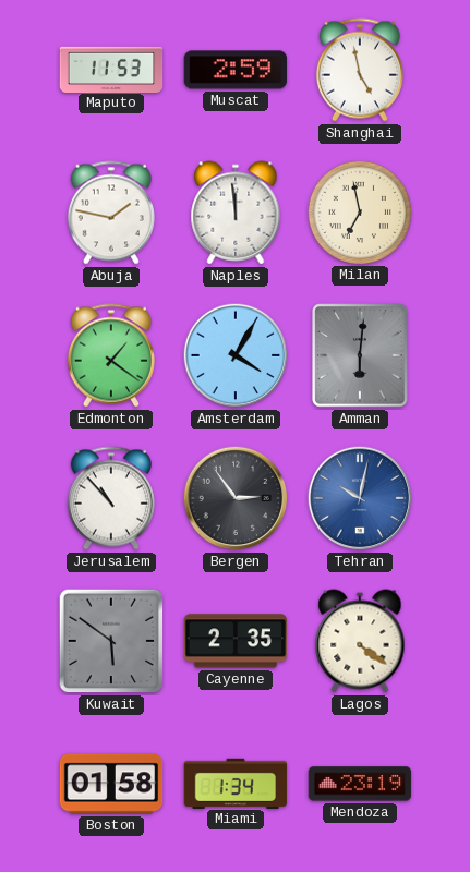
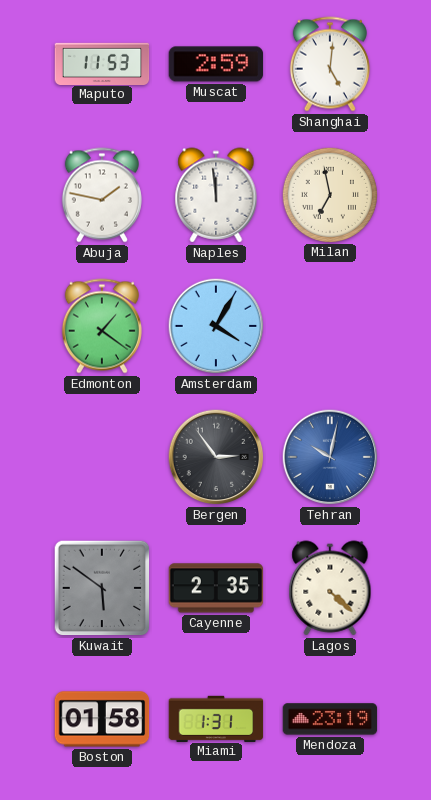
Shanghai: 4:58 -> 5:01 (330, 64)
Amman: 6:01 -> none (360, 355)
Jerusalem: 10:53 -> none (111, 498)
Lagos: 4:21 -> 4:22 (330, 588)
Miami: 1:34 -> 1:31 (216, 718)
